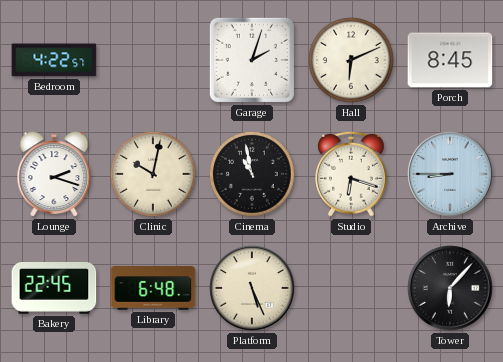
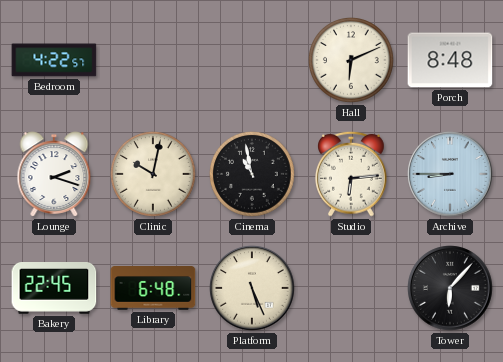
Garage: 2:03 -> none (252, 60)
Porch: 8:45 -> 8:48 (450, 60)
Studio: 6:18 -> 6:14 (352, 174)
